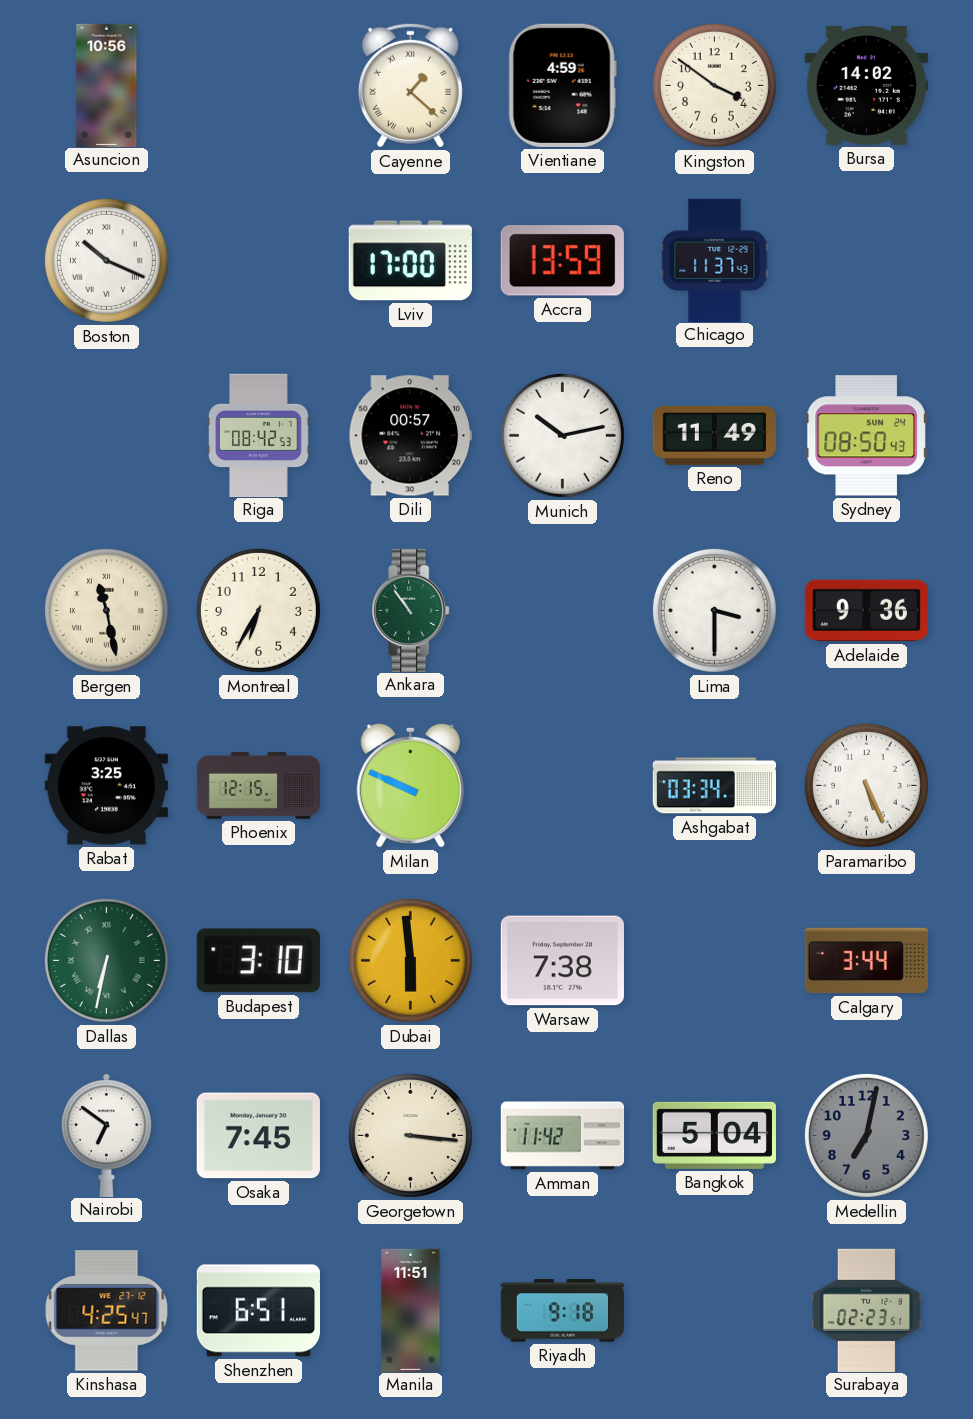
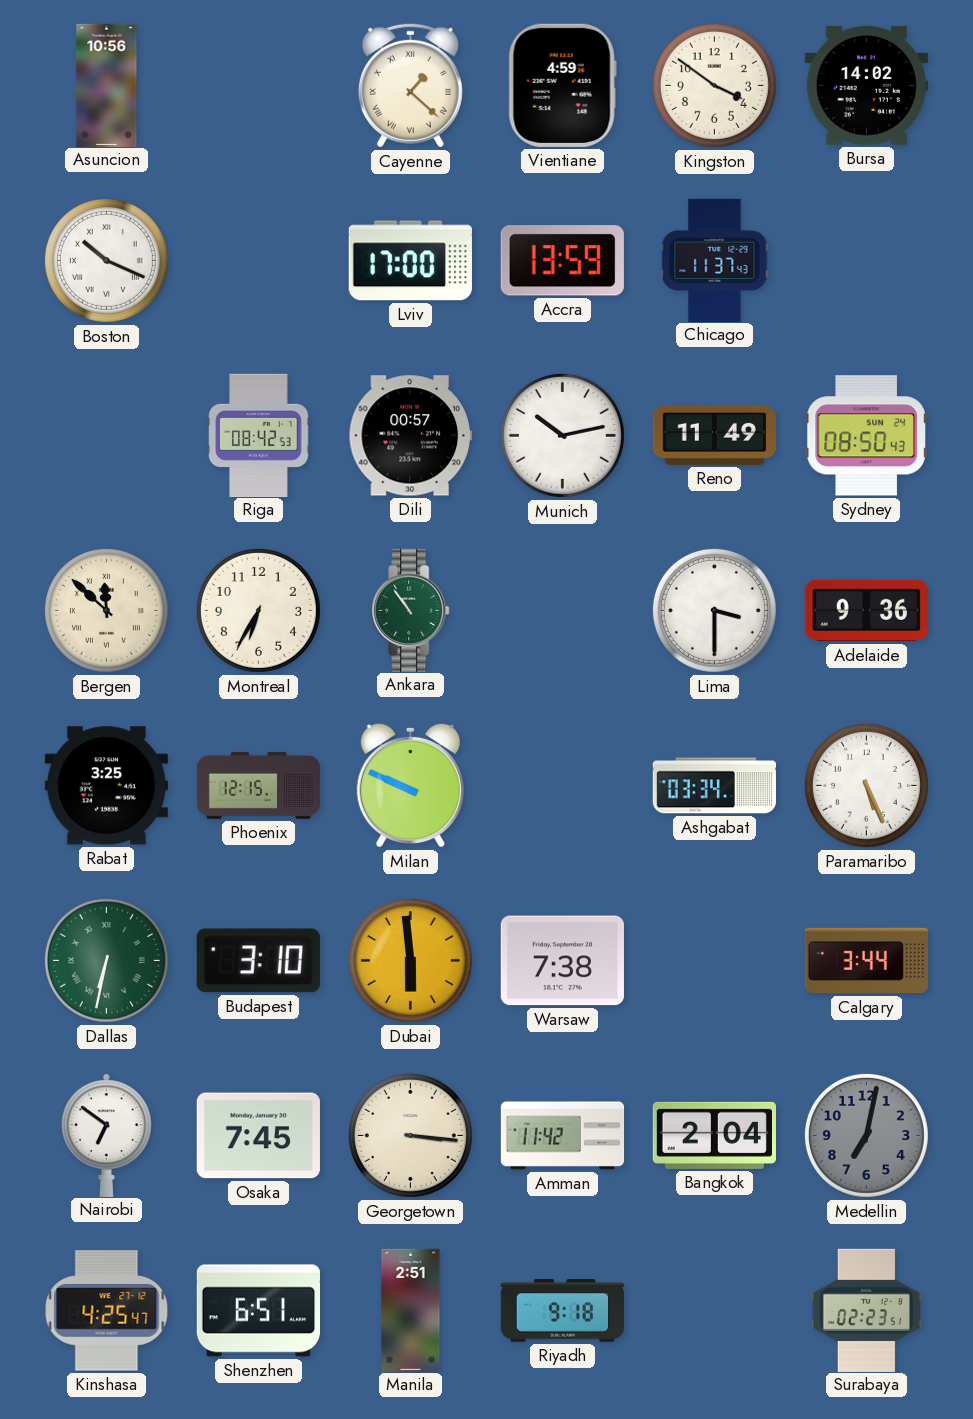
Bergen: 11:28 -> 11:52 (106, 610)
Bangkok: 5:04 -> 2:04 (714, 1135)
Manila: 11:51 -> 2:51 (411, 1310)
